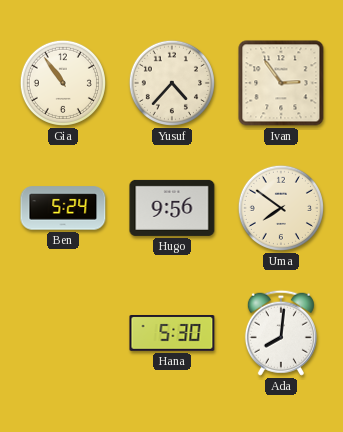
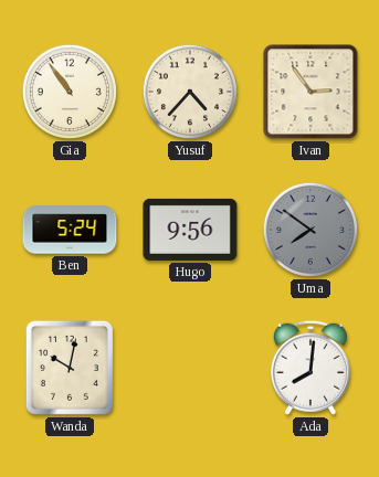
Uma dial: cream -> grey (310, 230)
Wanda: none -> 10:02 (70, 368)
Hana: 5:30 -> none (172, 333)
